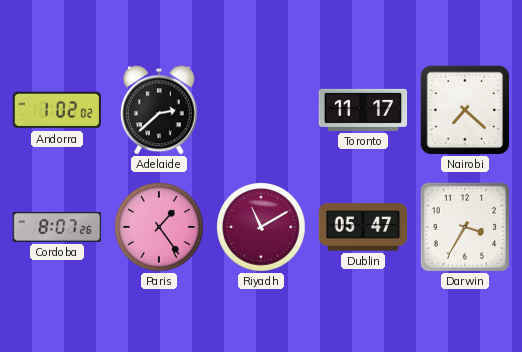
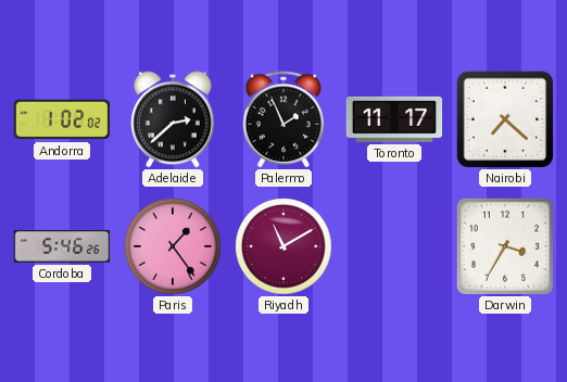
Palermo: none -> 1:56 (283, 119)
Cordoba: 8:07 -> 5:46 (62, 246)
Dublin: 05:47 -> none (363, 227)
